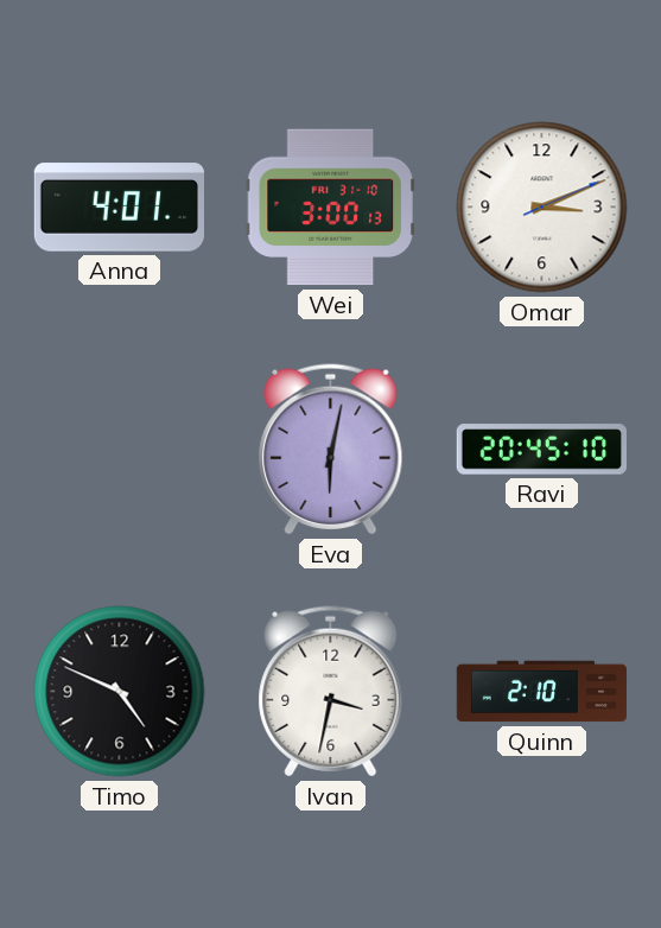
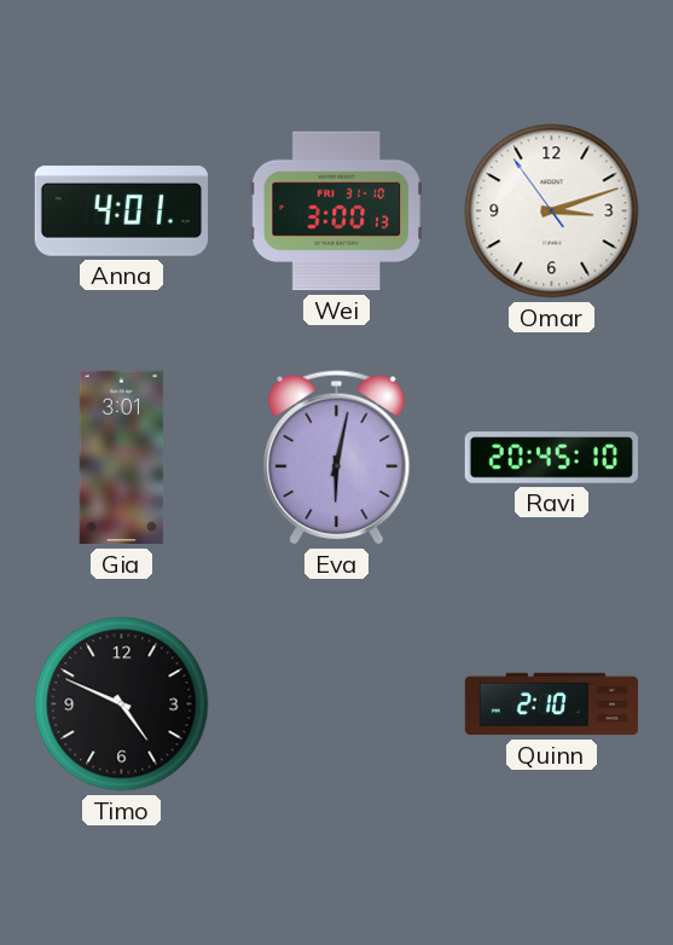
Omar: 3:11:11 -> 3:11:54 (552, 211)
Gia: none -> 3:01 (122, 458)
Ivan: 3:32 -> none (331, 692)
